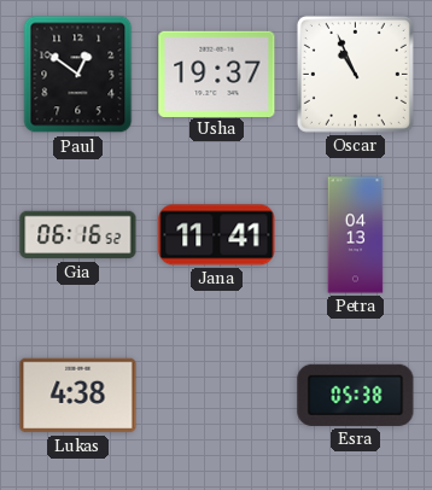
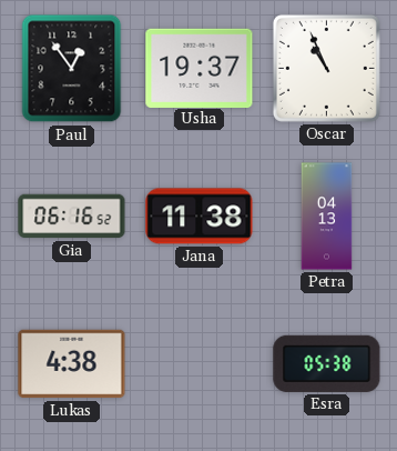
Paul: 12:51 -> 12:54 (72, 69)
Jana: 11:41 -> 11:38 (200, 217)
